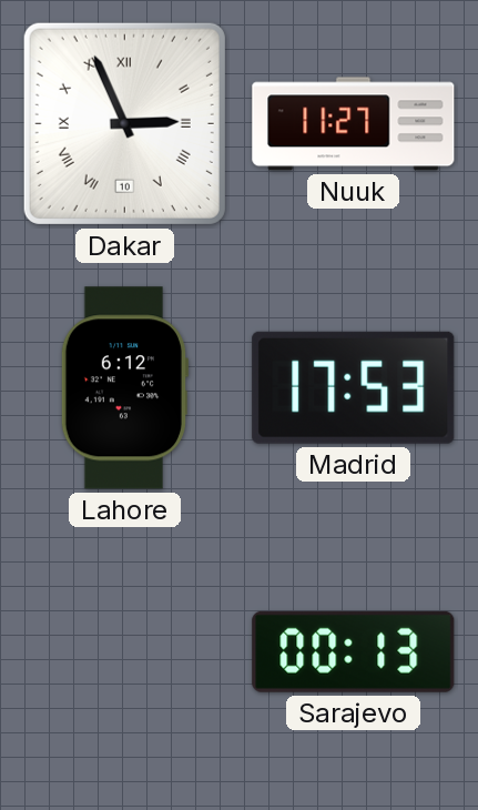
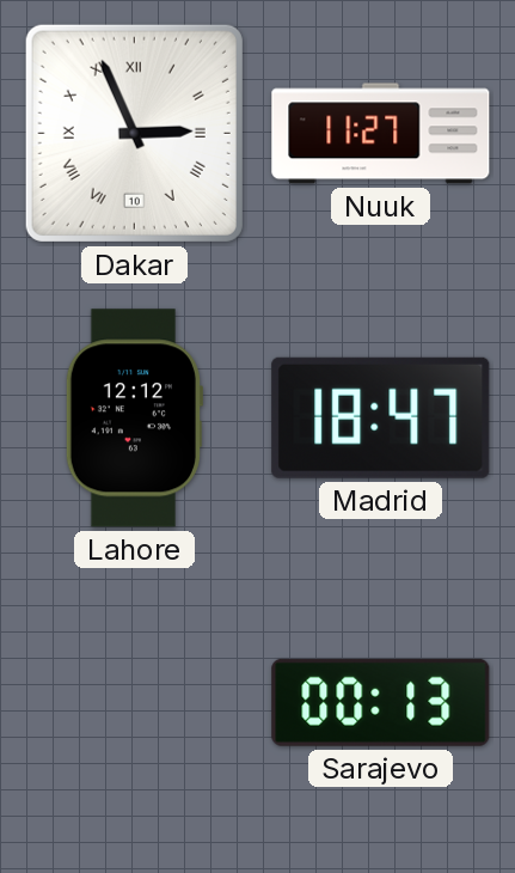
Lahore: 6:12 -> 12:12 (133, 419)
Madrid: 17:53 -> 18:47 (381, 417)
